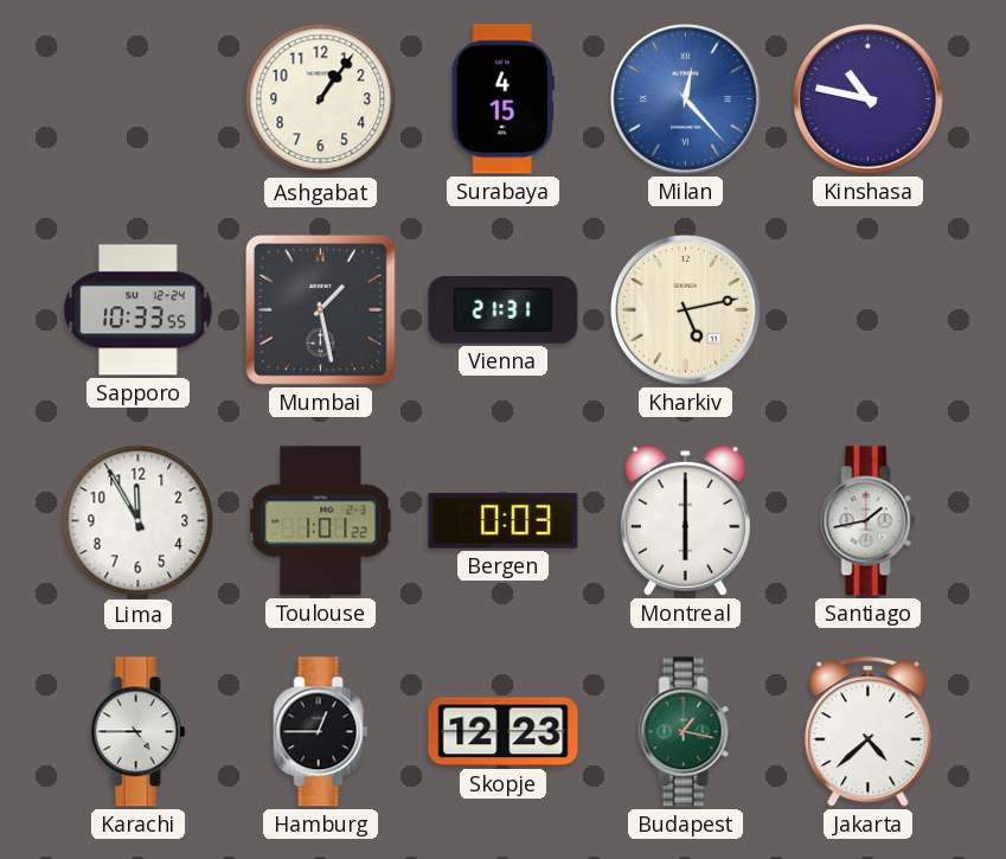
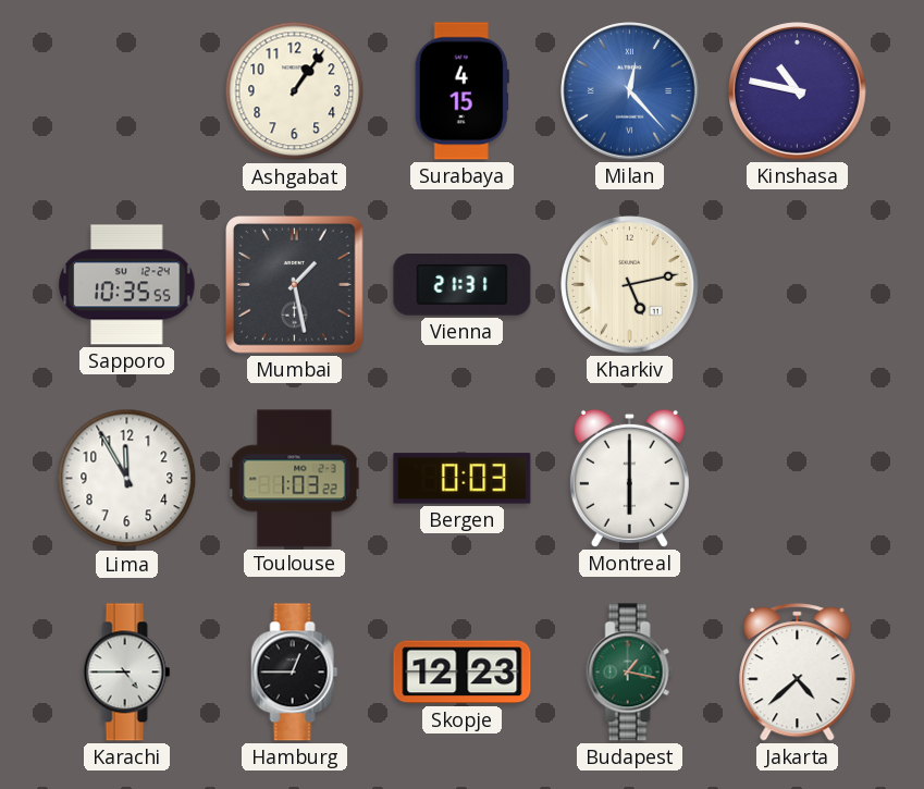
Sapporo: 10:33 -> 10:35 (127, 285)
Toulouse: 1:01 -> 1:03 (295, 479)
Santiago: 1:43 -> none (869, 521)
